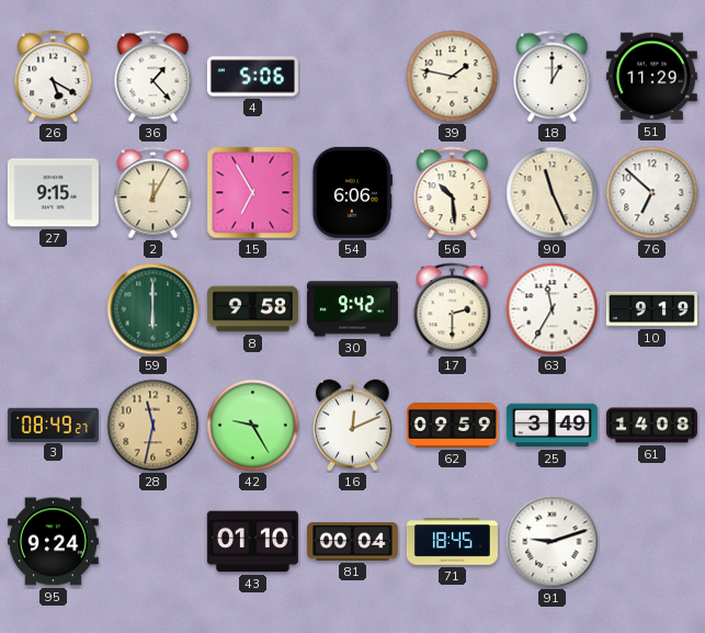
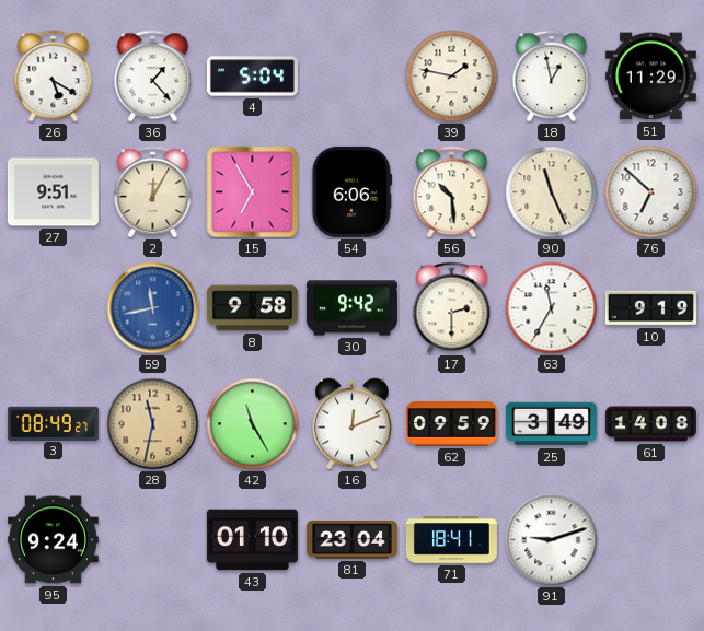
4: 5:06 -> 5:04 (252, 77)
18: 1:00 -> 12:58 (552, 77)
27: 9:15 -> 9:51 (53, 192)
59: 6:00 -> 11:43 (153, 308)
59 dial: green -> blue (153, 308)
42: 9:25 -> 11:25 (253, 424)
81: 00:04 -> 23:04 (351, 540)
71: 18:45 -> 18:41 (451, 540)
